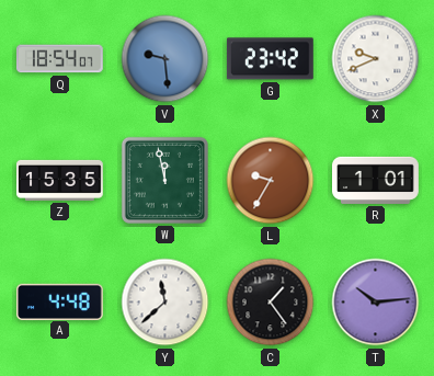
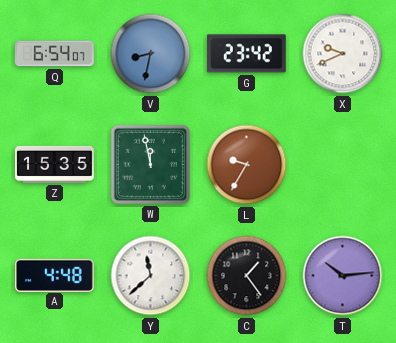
Q: 18:54 -> 6:54 (54, 54)
V: 9:29 -> 8:32 (151, 54)
R: 1:01 -> none (376, 180)
